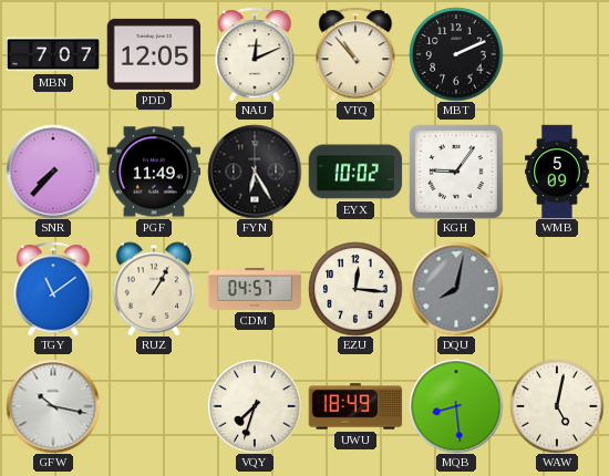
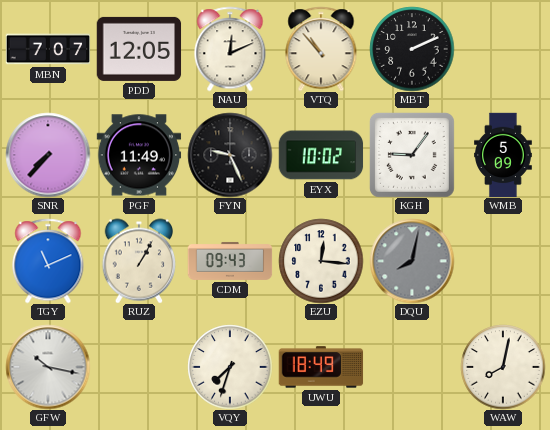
FYN: 6:25 -> 9:26 (230, 155)
TGY: 11:09 -> 11:11 (48, 261)
CDM: 04:57 -> 09:43 (230, 261)
MQB: 8:29 -> none (456, 406)
WAW: 5:02 -> 8:02 (503, 367)
